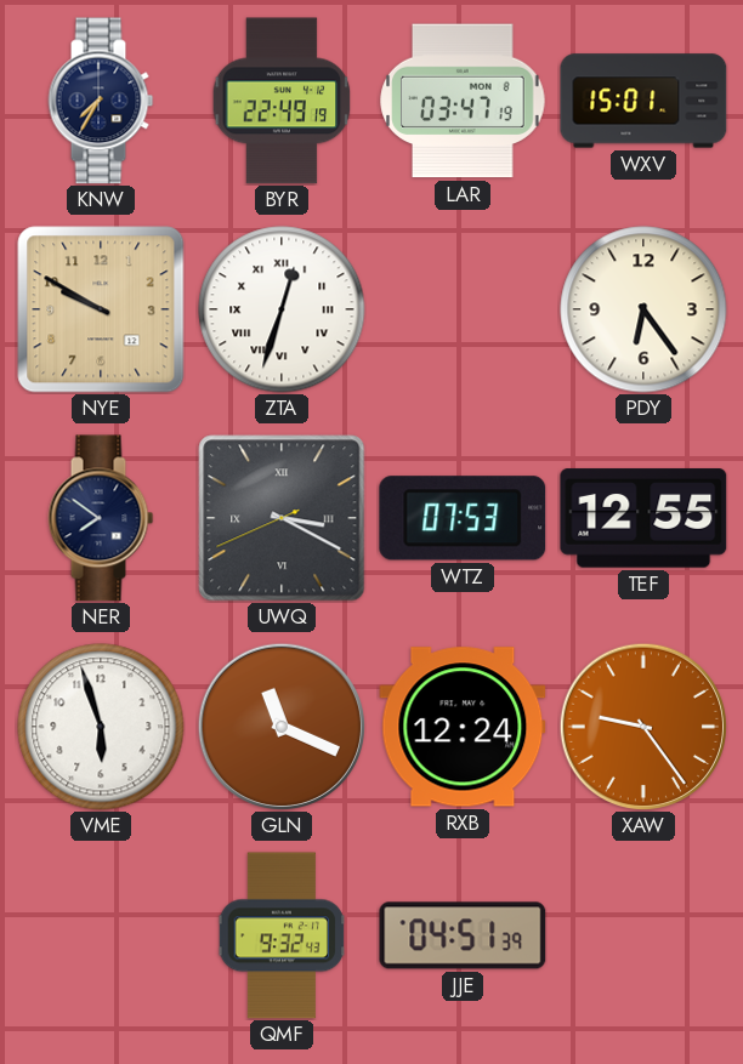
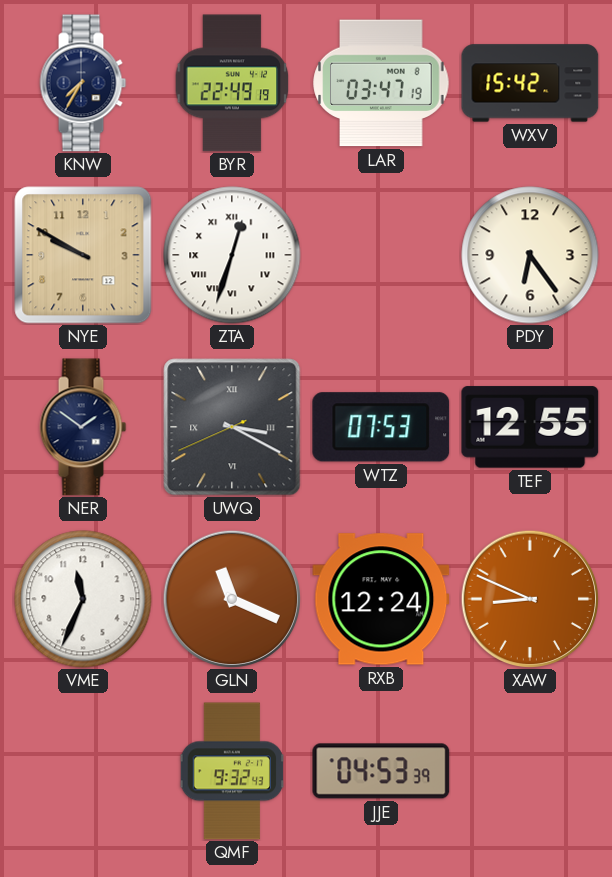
WXV: 15:01 -> 15:42 (530, 83)
NER: 7:51 -> 1:51 (83, 427)
VME: 5:57 -> 11:34 (83, 599)
XAW: 9:24 -> 8:49 (529, 598)
JJE: 04:51 -> 04:53 (381, 771)
